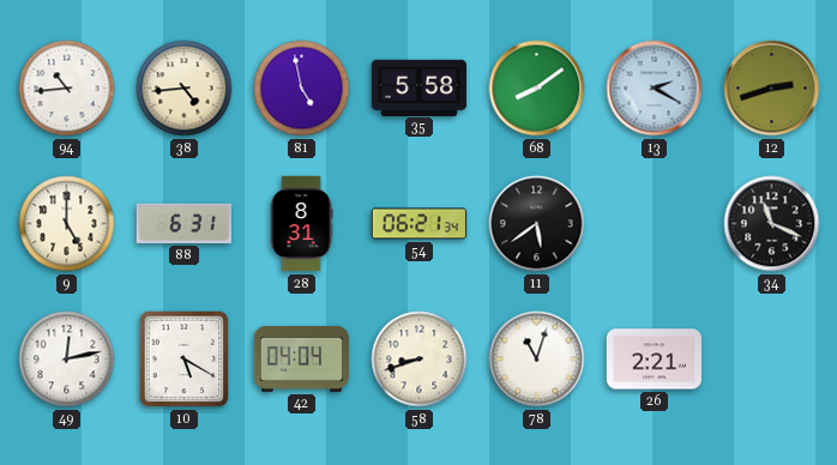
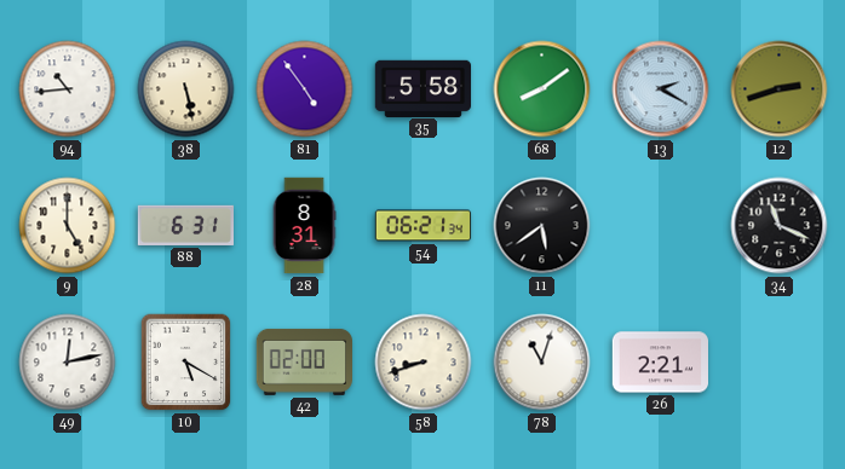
38: 4:44 -> 5:28 (186, 89)
81: 4:58 -> 4:54 (305, 89)
42: 04:04 -> 02:00 (304, 361)
